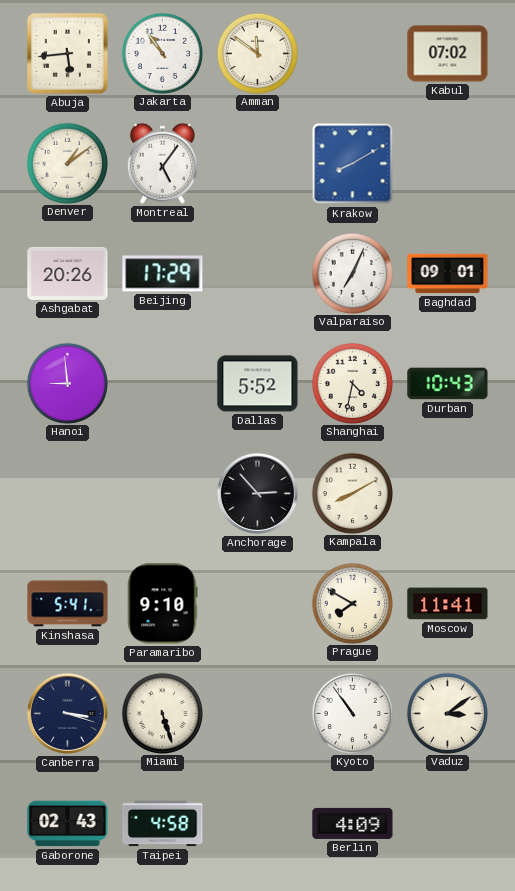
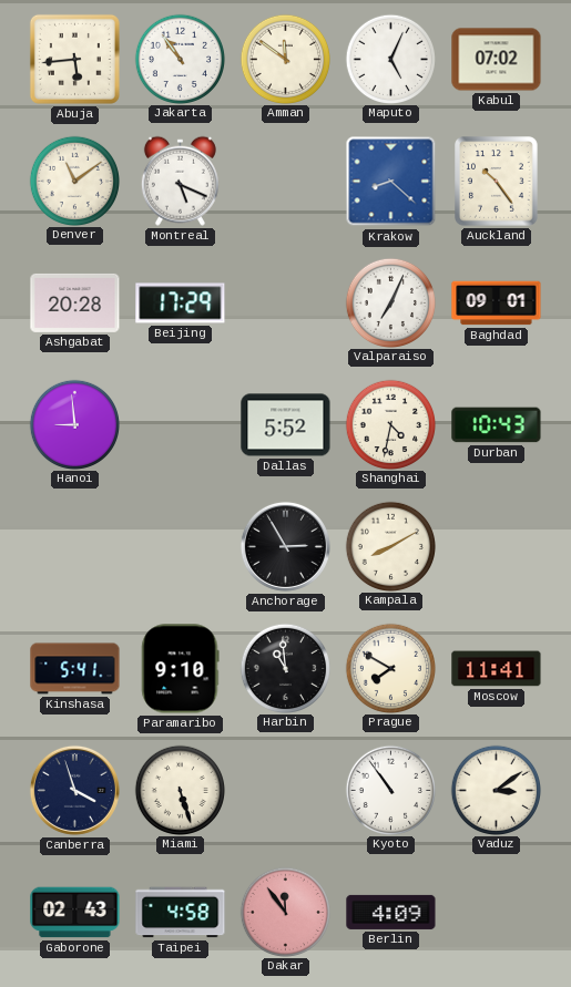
Maputo: none -> 5:04 (390, 59)
Denver: 1:09 -> 11:09 (74, 181)
Montreal: 5:06 -> 5:19 (180, 181)
Krakow: 8:10 -> 8:22 (391, 182)
Auckland: none -> 10:24 (497, 182)
Ashgabat: 20:26 -> 20:28 (75, 302)
Anchorage: 2:53 -> 2:55 (285, 546)
Harbin: none -> 10:59 (285, 668)
Canberra: 3:18 -> 3:57 (74, 790)
Dakar: none -> 11:54 (285, 912)
